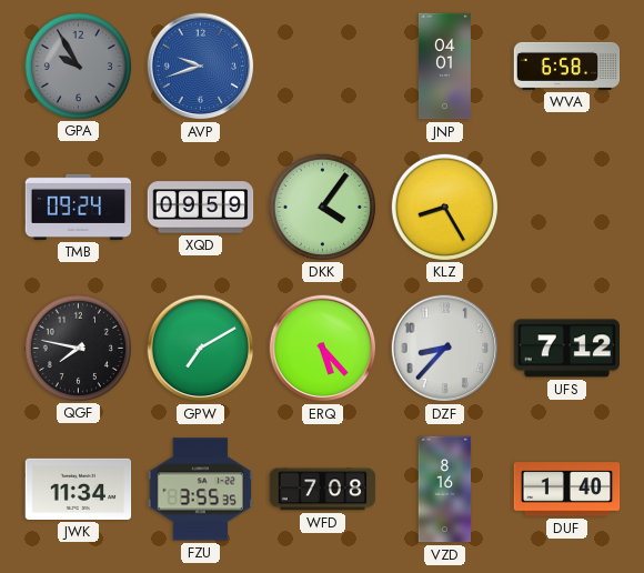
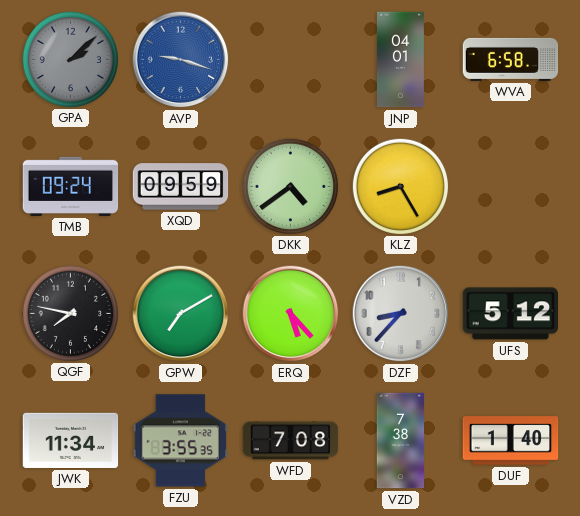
GPA: 9:55 -> 2:08 (70, 59)
AVP: 9:42 -> 9:18 (181, 60)
DKK: 4:06 -> 4:39 (290, 186)
UFS: 7:12 -> 5:12 (510, 314)
VZD: 8:16 -> 7:38 (401, 441)
